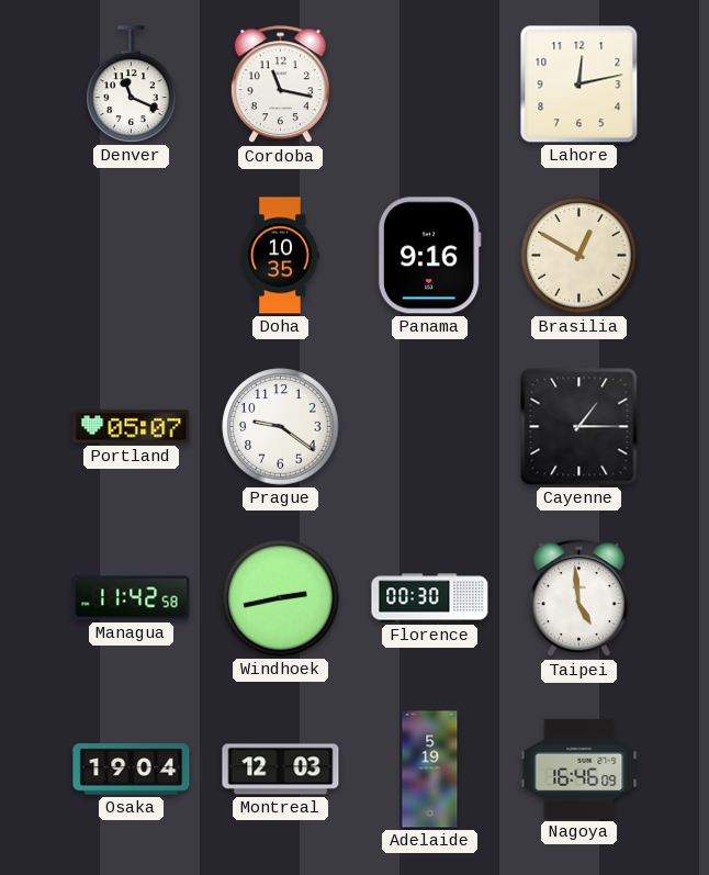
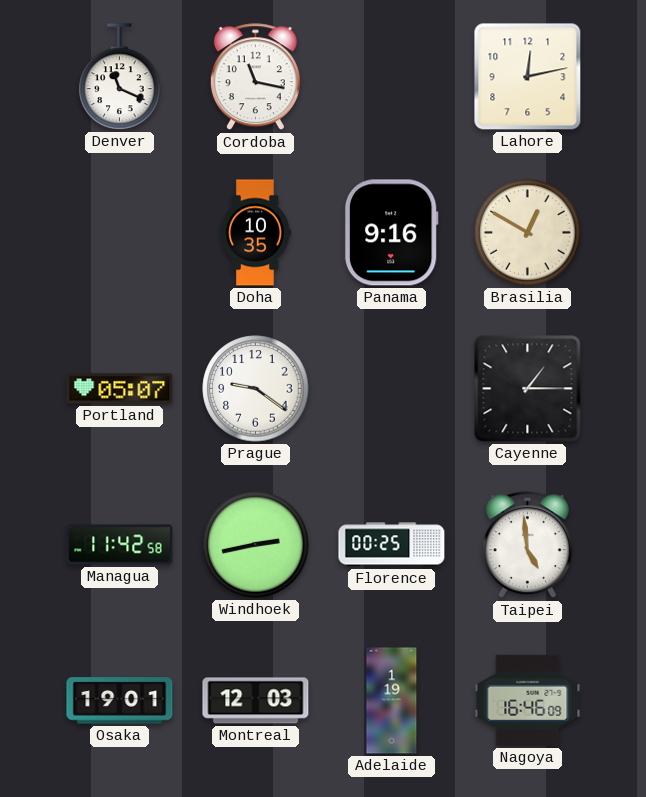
Florence: 00:30 -> 00:25 (392, 545)
Osaka: 19:04 -> 19:01 (120, 701)
Adelaide: 5:19 -> 1:19 (392, 701)
